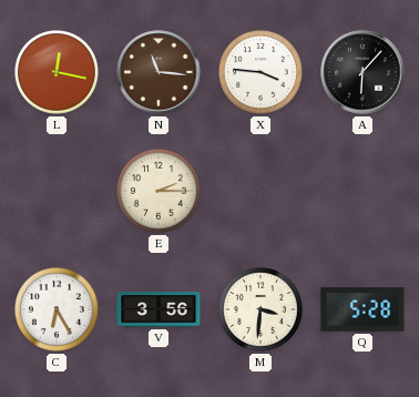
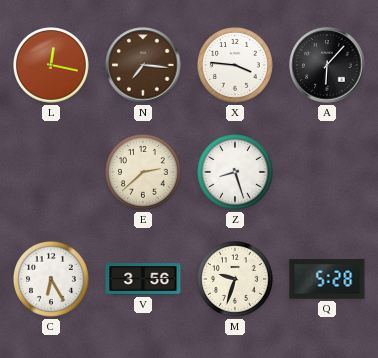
N: 11:16 -> 7:16 (143, 65)
E: 2:15 -> 2:38 (144, 173)
Z: none -> 8:27 (236, 173)
M: 3:31 -> 9:33 (236, 280)
